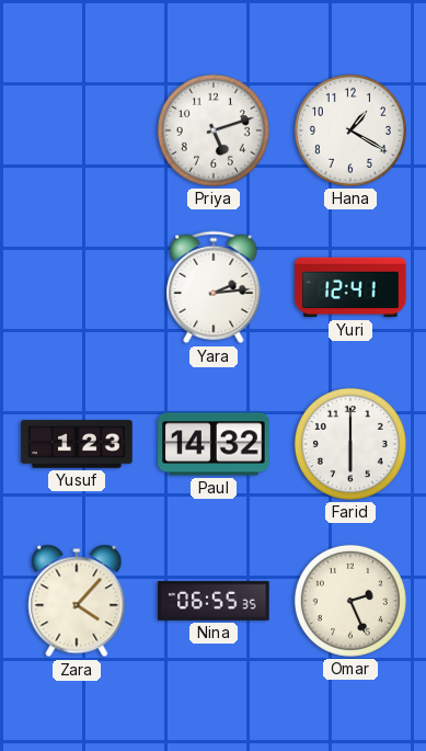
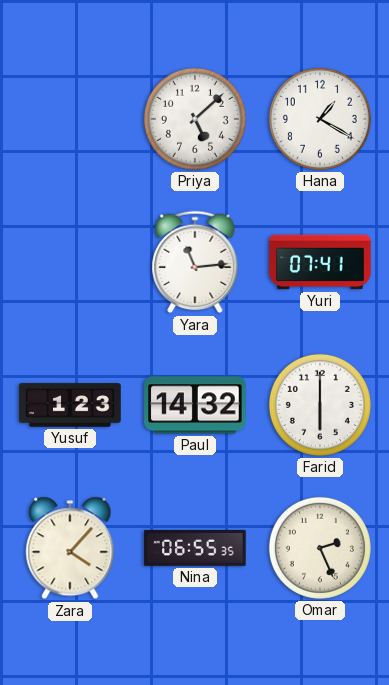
Priya: 5:12 -> 5:08 (195, 119)
Yara: 2:14 -> 11:14 (195, 262)
Yuri: 12:41 -> 07:41 (320, 262)
